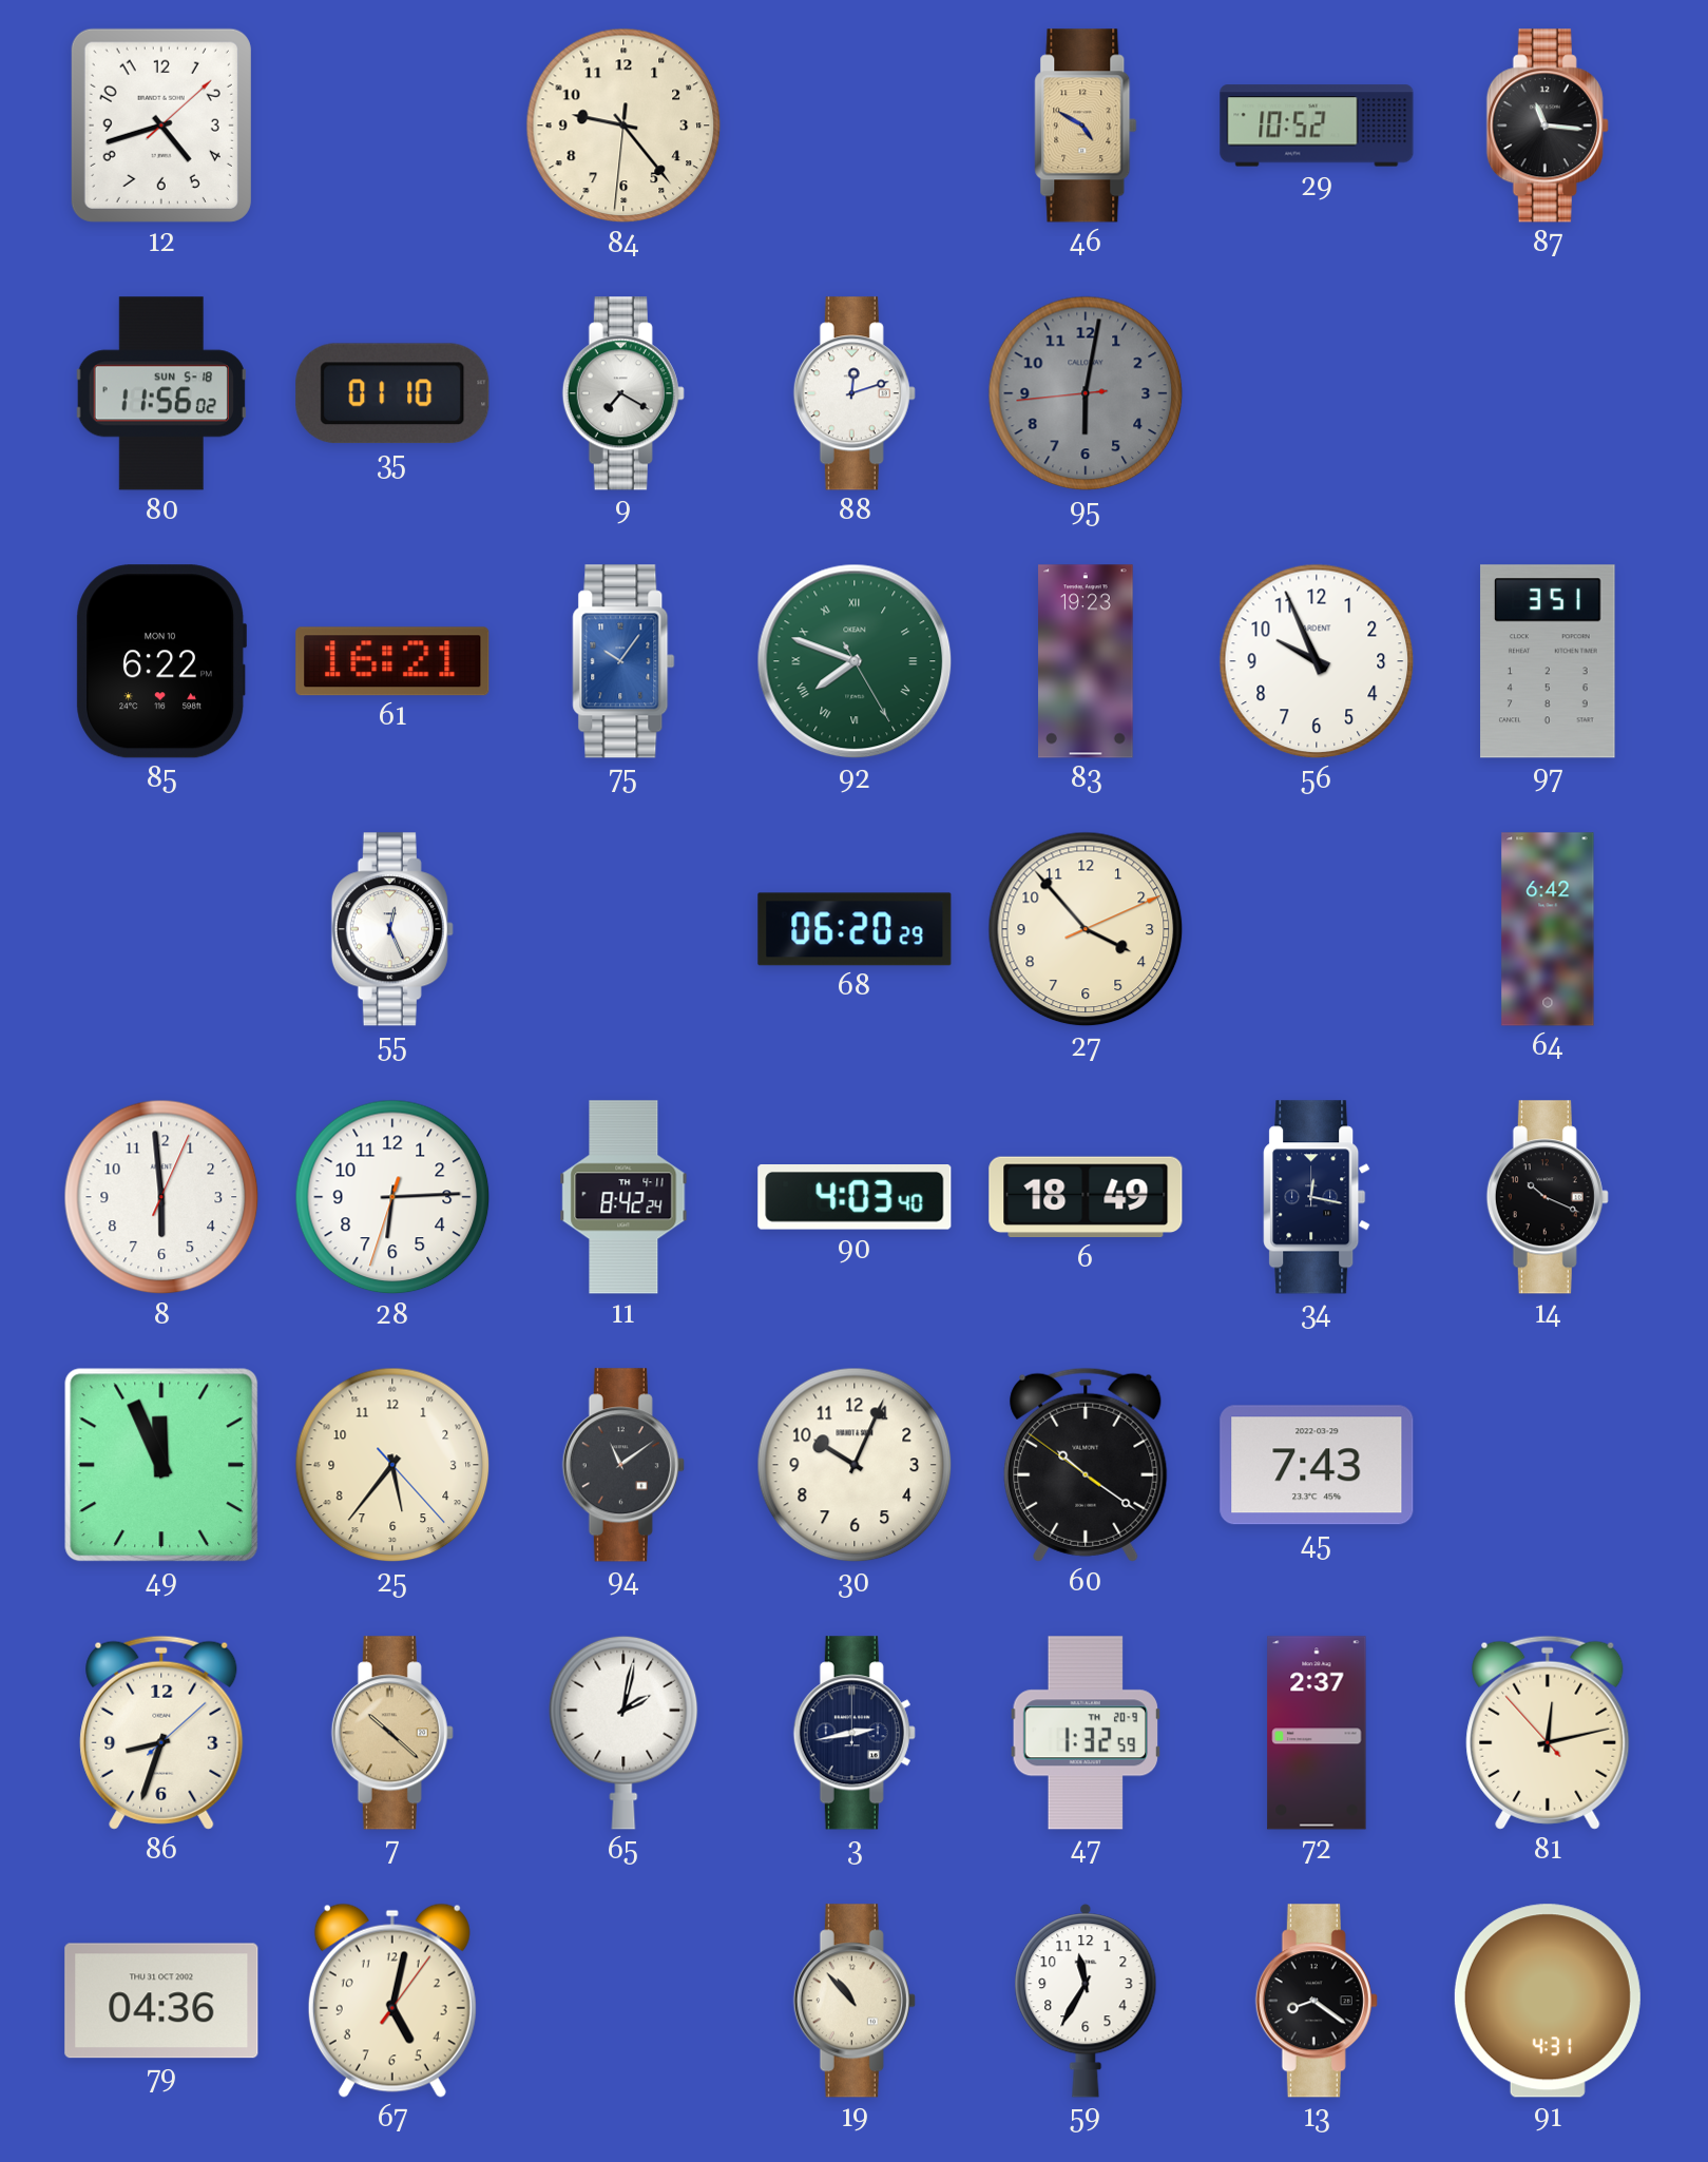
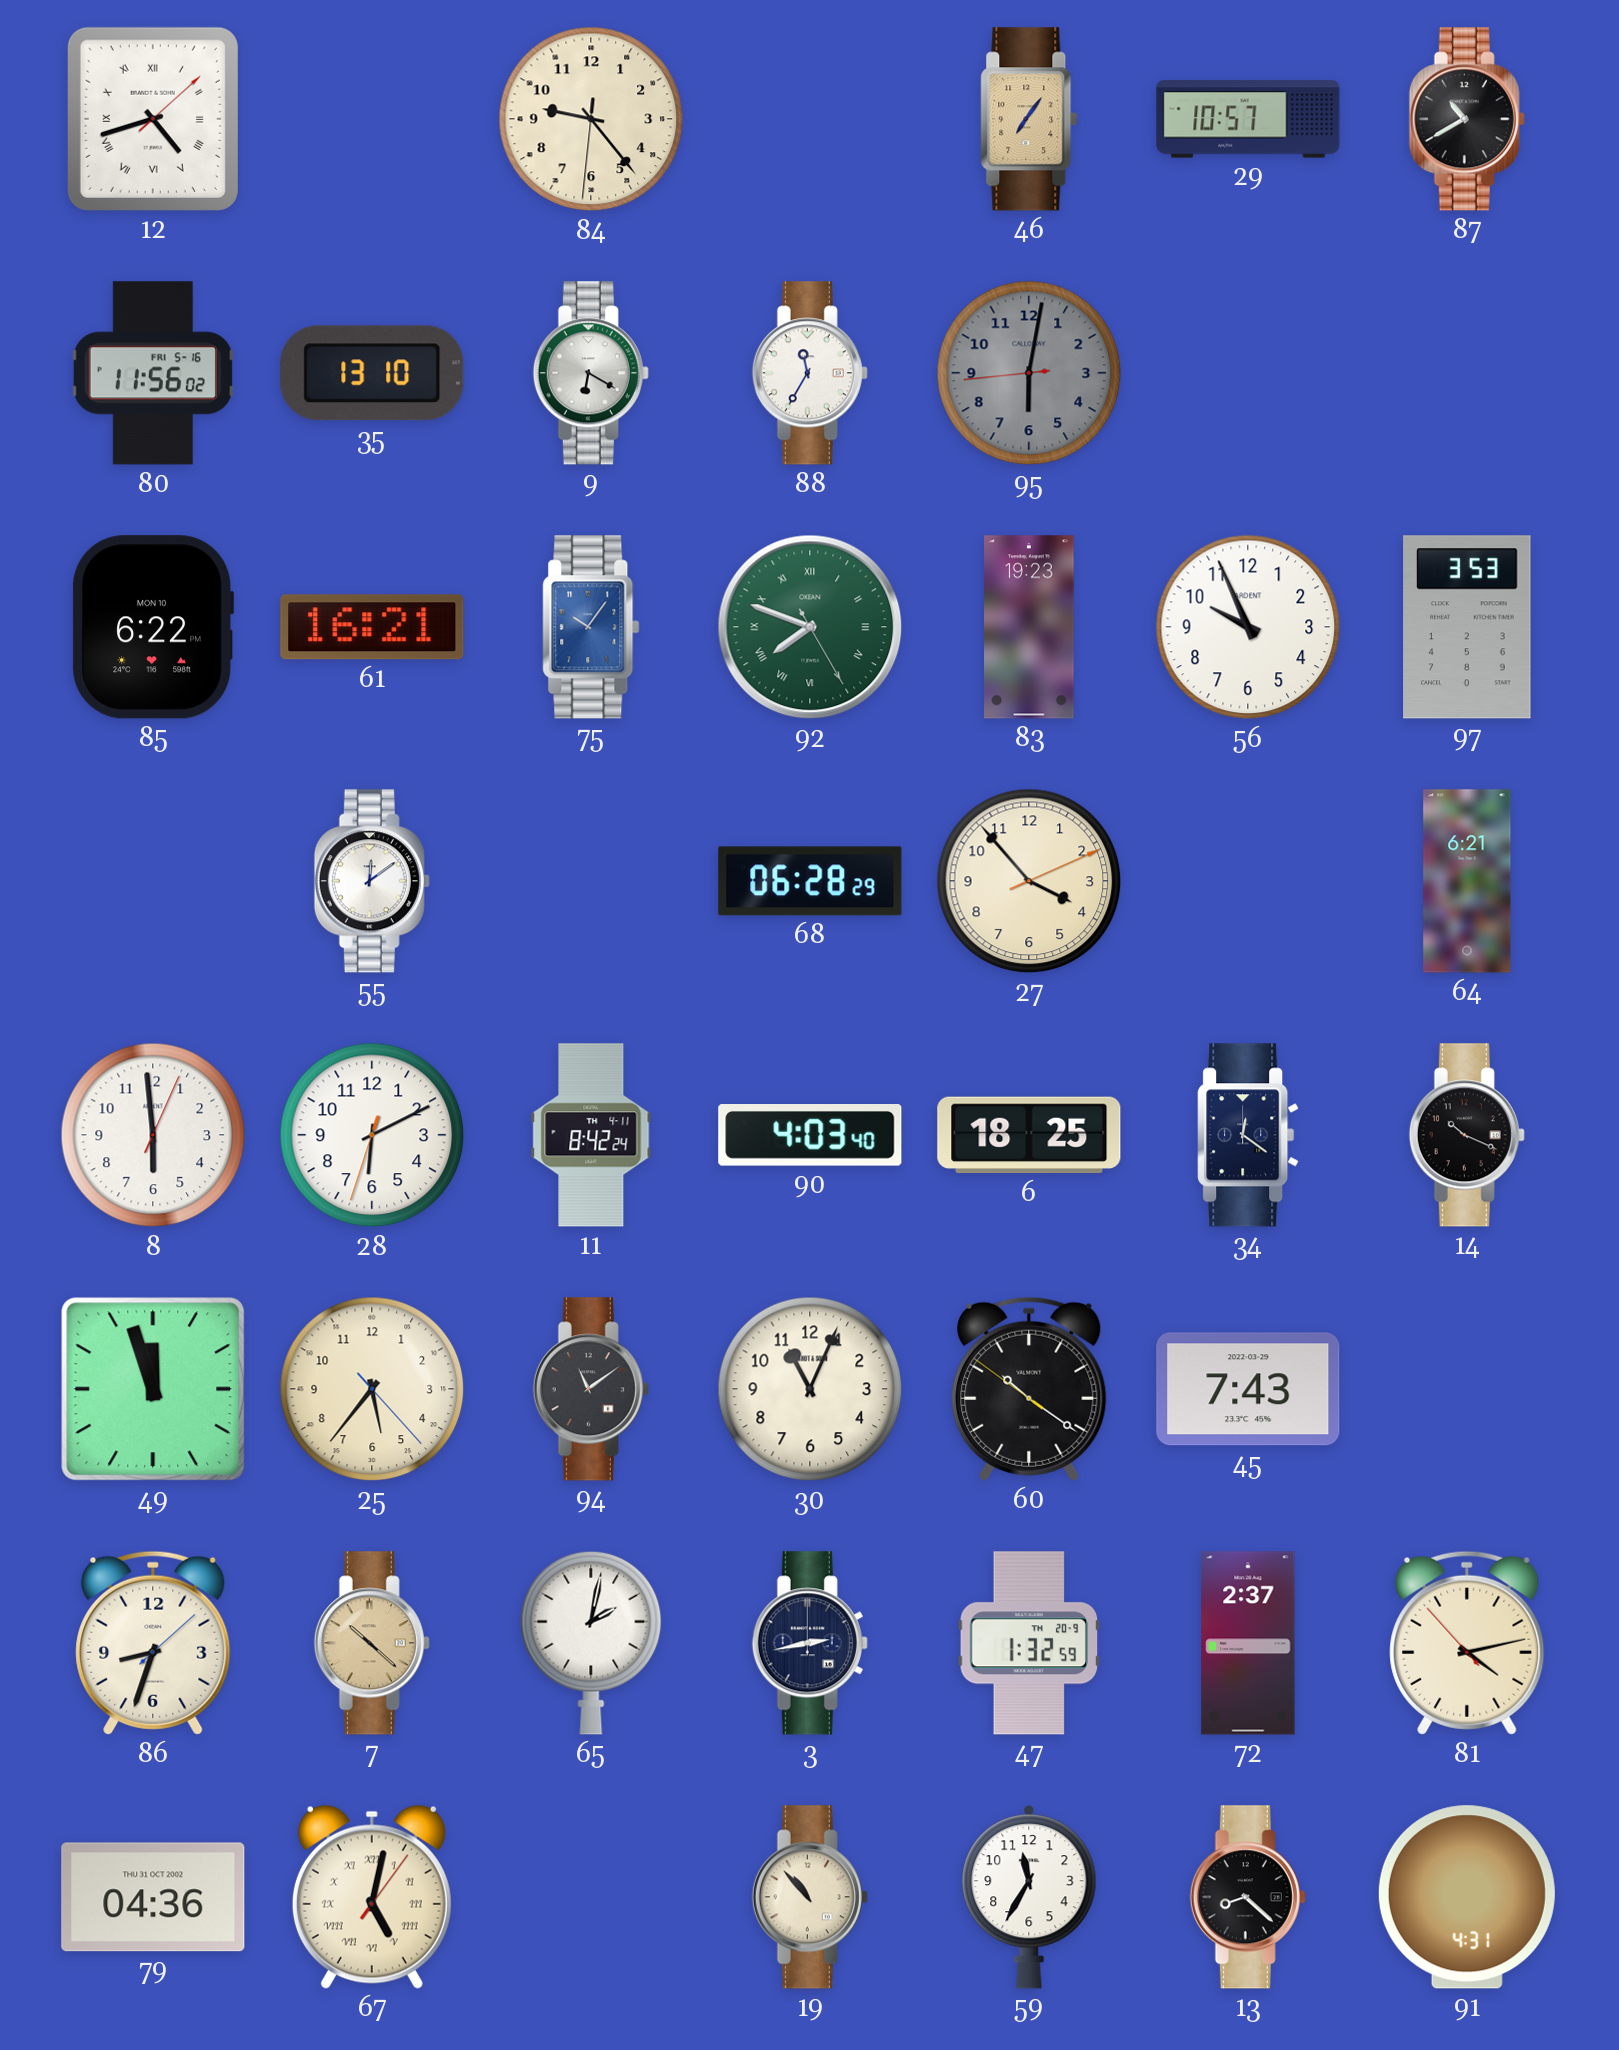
12 numerals: Arabic -> Roman (153, 119)
46: 4:50 -> 7:06 (1029, 119)
29: 10:52 -> 10:57 (1248, 119)
87: 11:16 -> 10:40 (1467, 119)
80 date: SUN 5-18 -> FRI 5-16 (153, 373)
35: 01:10 -> 13:10 (372, 373)
9: 7:20 -> 6:20 (591, 373)
88: 12:12 -> 11:35 (810, 373)
97: 3:51 -> 3:53 (1467, 627)
55: 12:26 -> 12:09 (372, 881)
68: 06:20 -> 06:28 (810, 881)
64: 6:42 -> 6:21 (1467, 881)
28: 6:14 -> 6:10 (372, 1135)
6: 18:49 -> 18:25 (1029, 1135)
34: 12:17 -> 12:21 (1248, 1135)
49: 11:56 -> 11:57 (153, 1389)
30: 10:04 -> 11:04 (810, 1389)
81: 12:12 -> 4:12 (1467, 1643)
67 numerals: Arabic -> Roman (372, 1897)
13: 8:21 -> 8:22 (1248, 1897)
